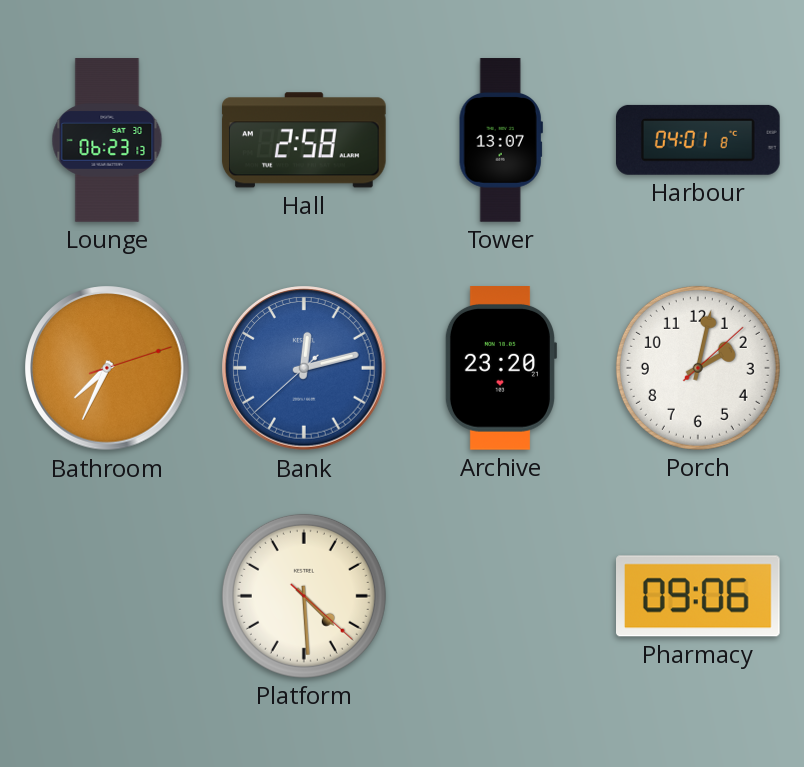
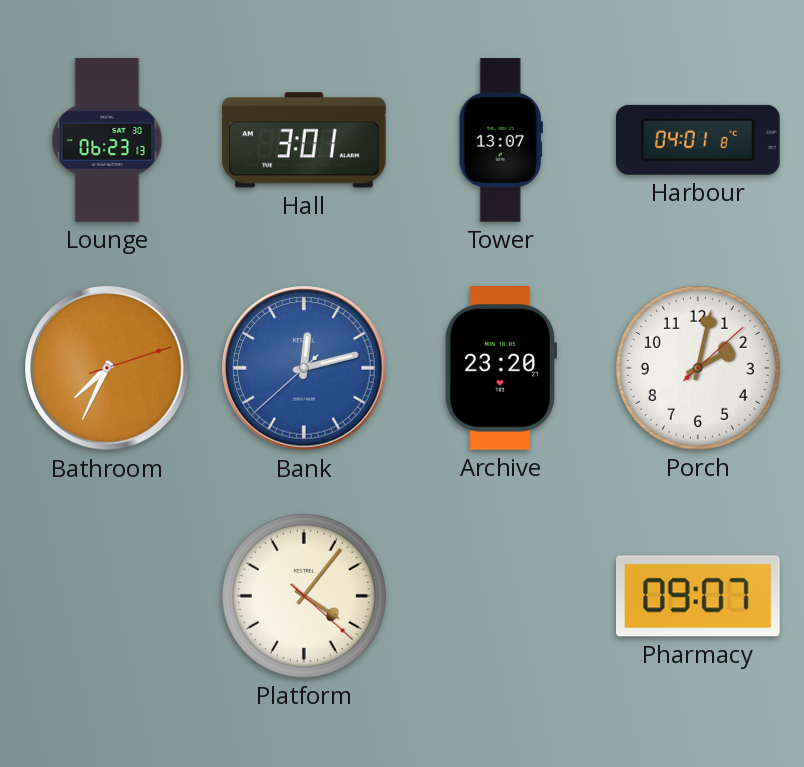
Hall: 2:58 -> 3:01 (304, 140)
Platform: 4:29 -> 4:06 (304, 596)
Pharmacy: 09:06 -> 09:07 (699, 596)
